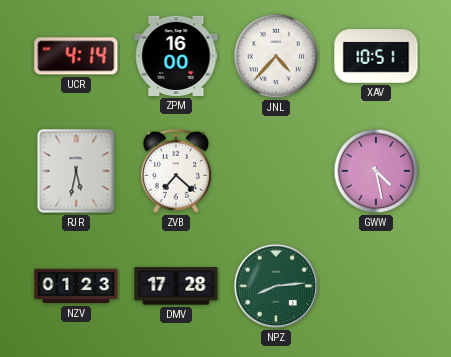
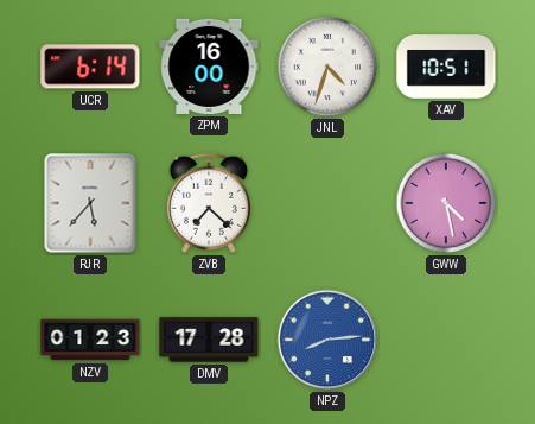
UCR: 4:14 -> 6:14 (90, 67)
JNL: 4:37 -> 4:33 (327, 67)
RJR: 5:32 -> 5:37 (90, 203)
NPZ dial: green -> blue (327, 340)
